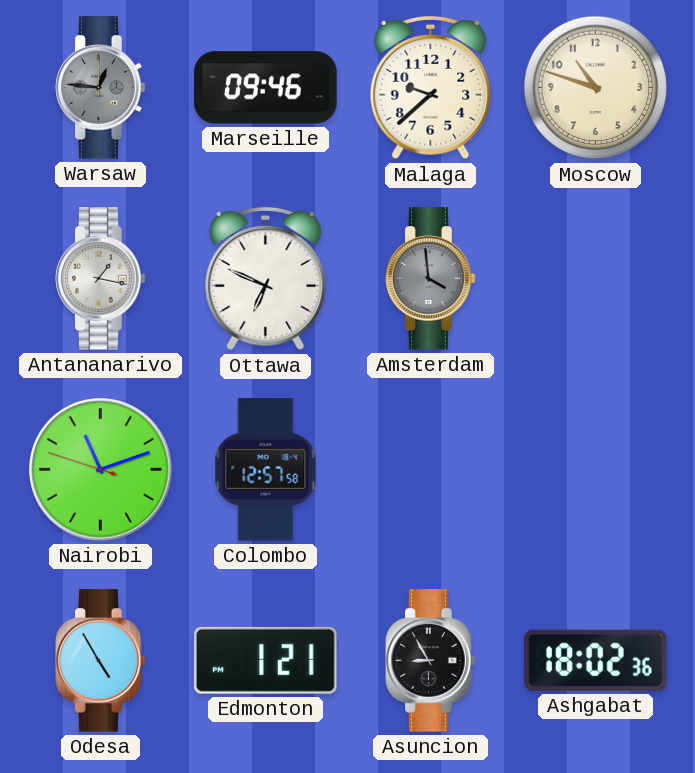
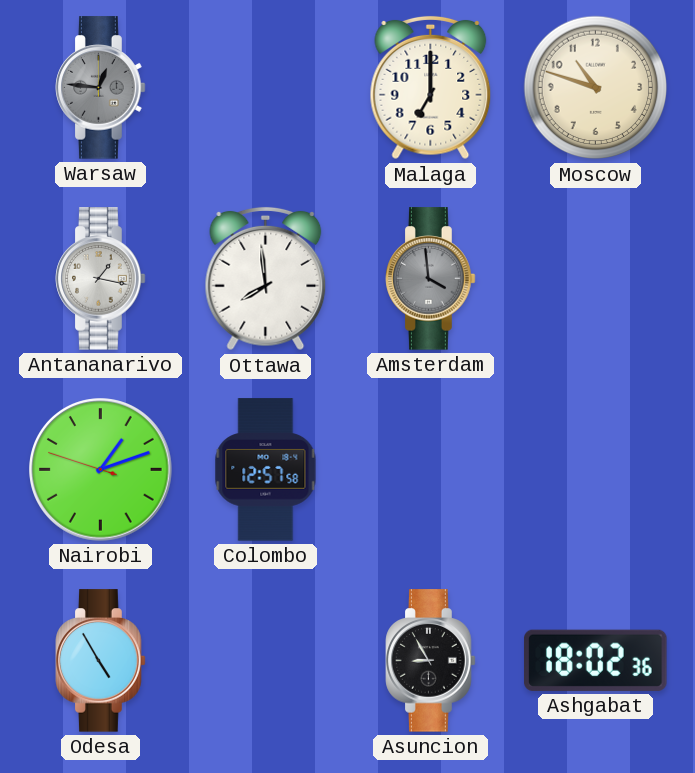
Marseille: 09:46 -> none (266, 88)
Malaga: 9:38 -> 7:00 (431, 88)
Ottawa: 6:49 -> 7:59 (266, 279)
Nairobi: 11:11 -> 1:11 (101, 470)
Edmonton: 1:21 -> none (266, 660)
